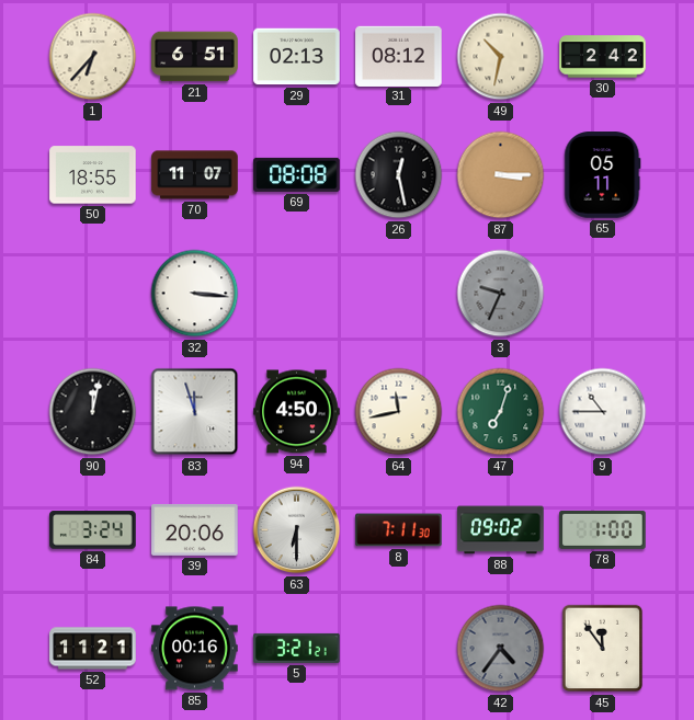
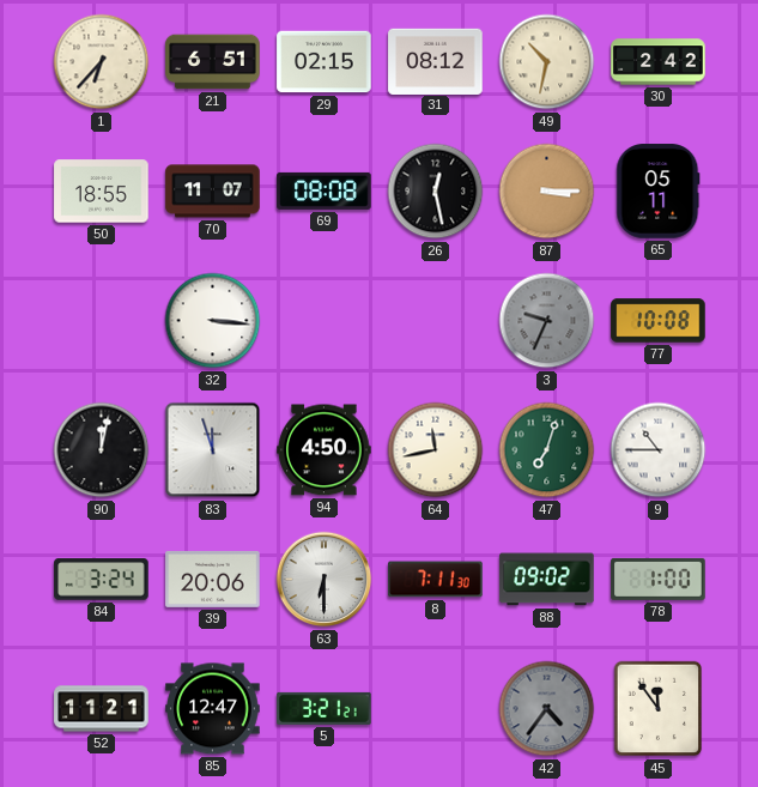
29: 02:13 -> 02:15 (325, 62)
77: none -> 10:08 (659, 321)
85: 00:16 -> 12:47 (213, 709)
